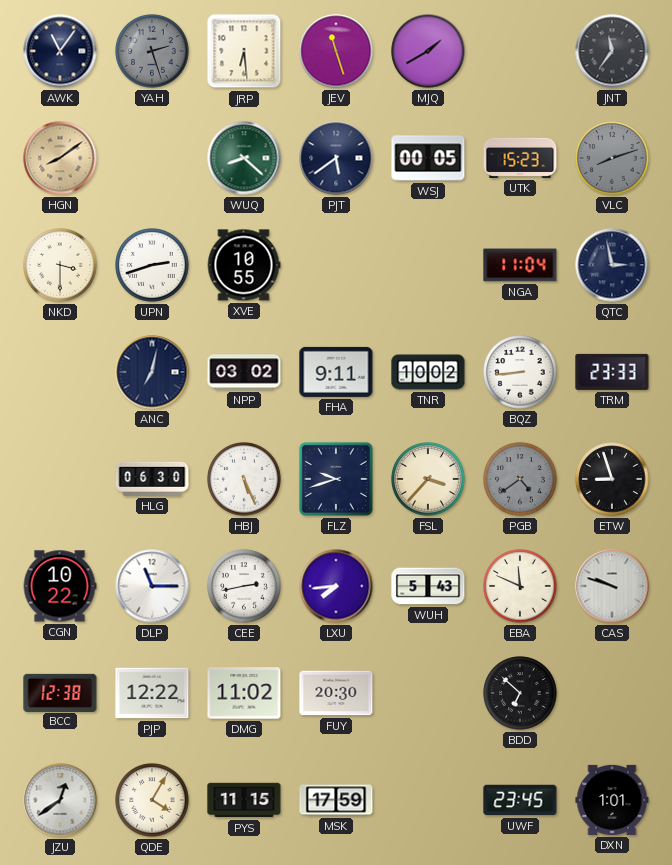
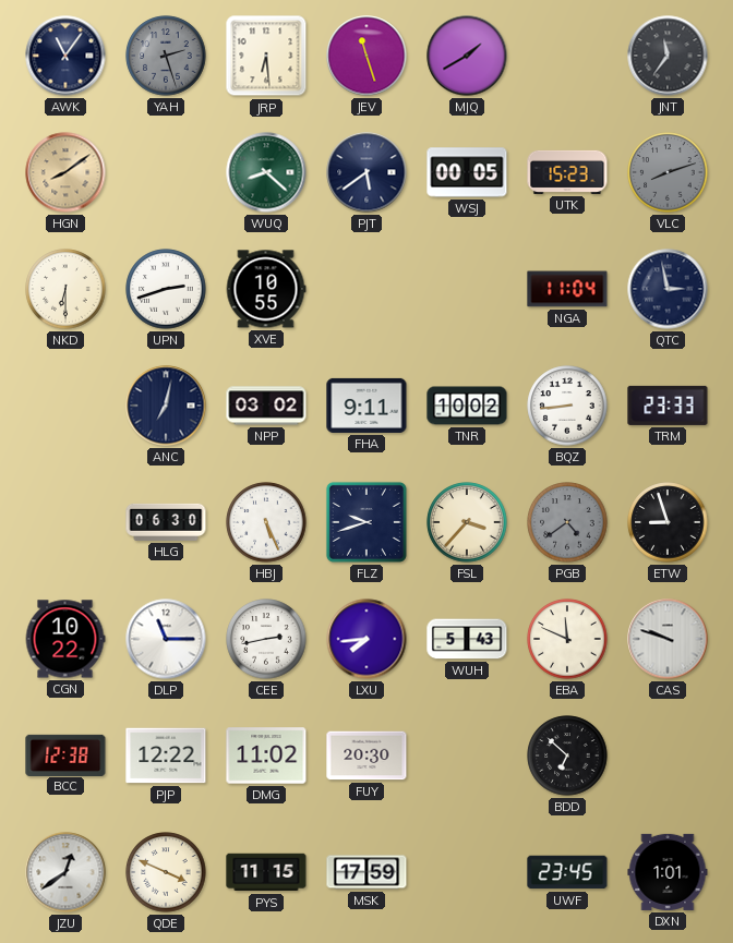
NKD: 3:30 -> 6:30 (65, 289)
QDE: 4:05 -> 3:49 (166, 872)
